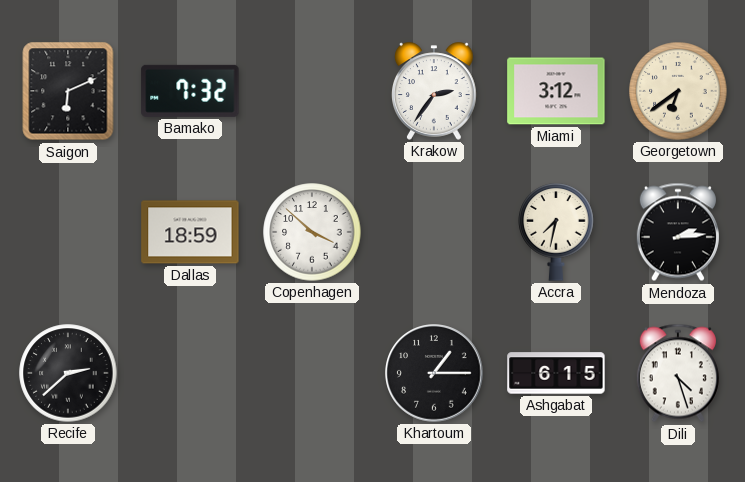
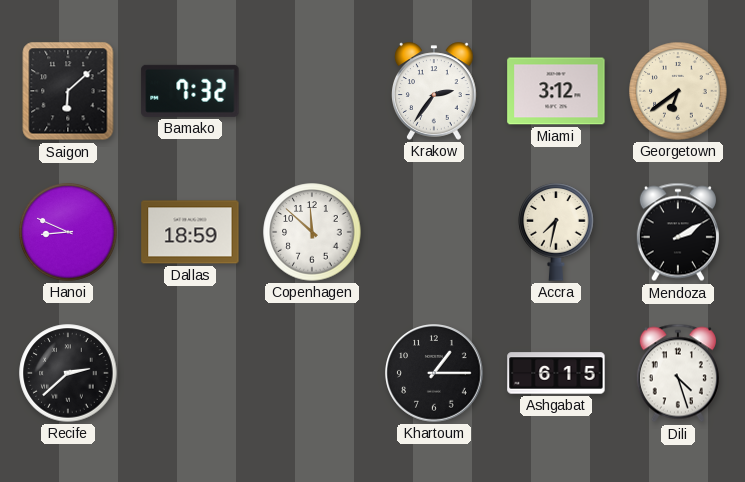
Saigon: 6:11 -> 6:08 (68, 91)
Hanoi: none -> 8:49 (68, 232)
Copenhagen: 3:52 -> 11:52 (312, 232)
Mendoza: 2:14 -> 2:10 (678, 232)
